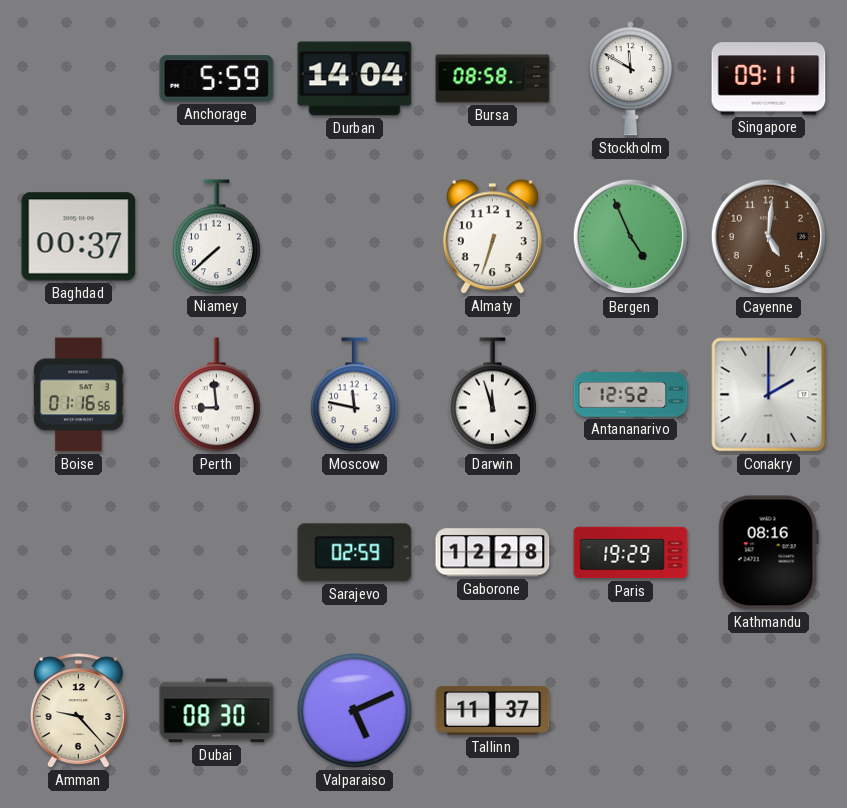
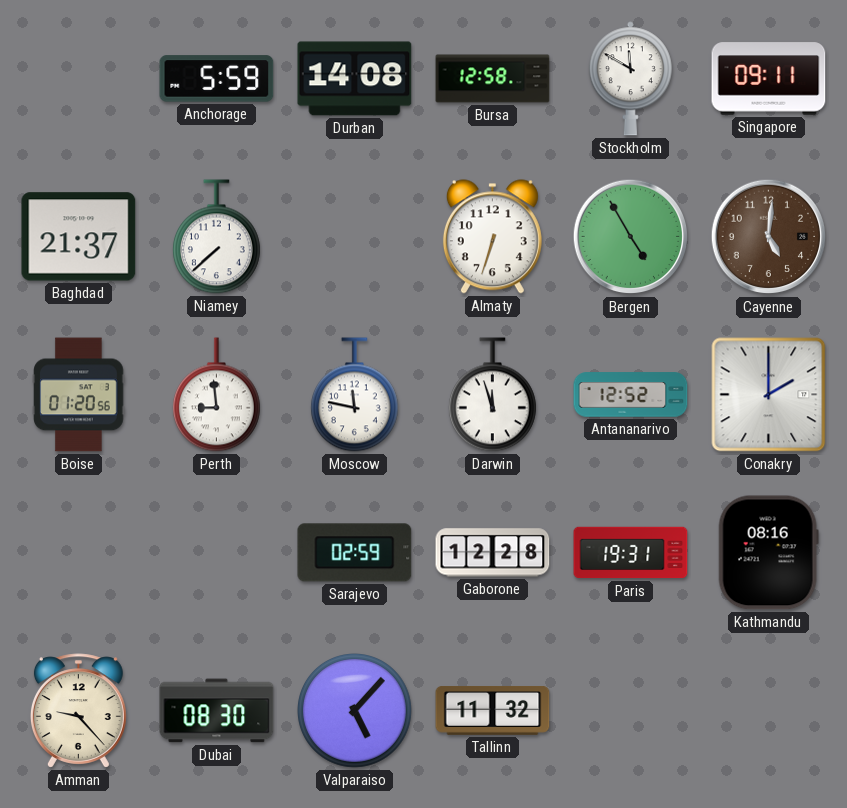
Durban: 14:04 -> 14:08 (355, 79)
Bursa: 08:58 -> 12:58 (493, 79)
Baghdad: 00:37 -> 21:37 (79, 237)
Bergen: 4:56 -> 4:55 (631, 237)
Boise: 01:16 -> 01:20 (79, 395)
Paris: 19:29 -> 19:31 (631, 553)
Valparaiso: 5:11 -> 5:07 (355, 711)
Tallinn: 11:37 -> 11:32 (493, 711)
